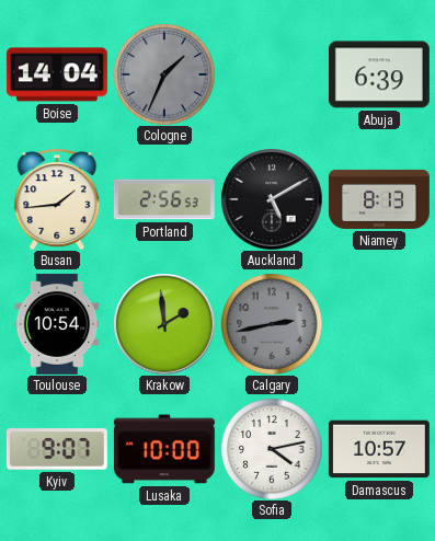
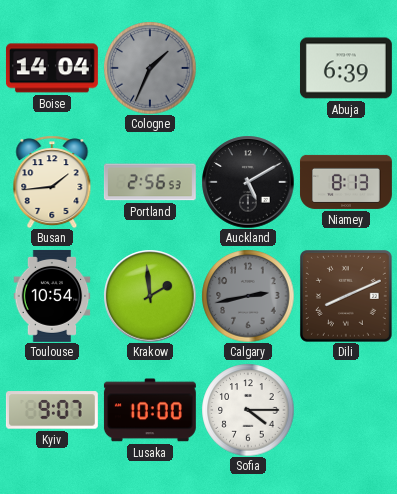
Dili: none -> 8:11 (346, 296)
Sofia: 4:13 -> 4:15 (248, 410)
Damascus: 10:57 -> none (379, 449)
